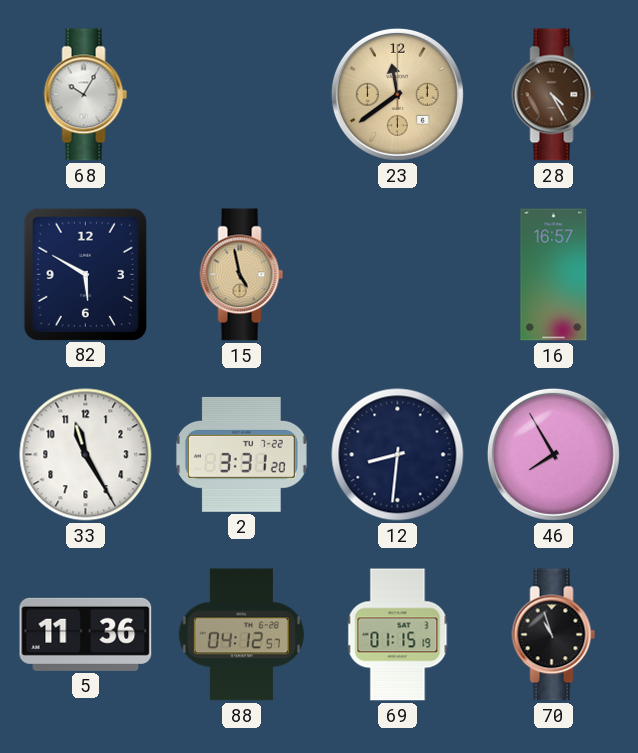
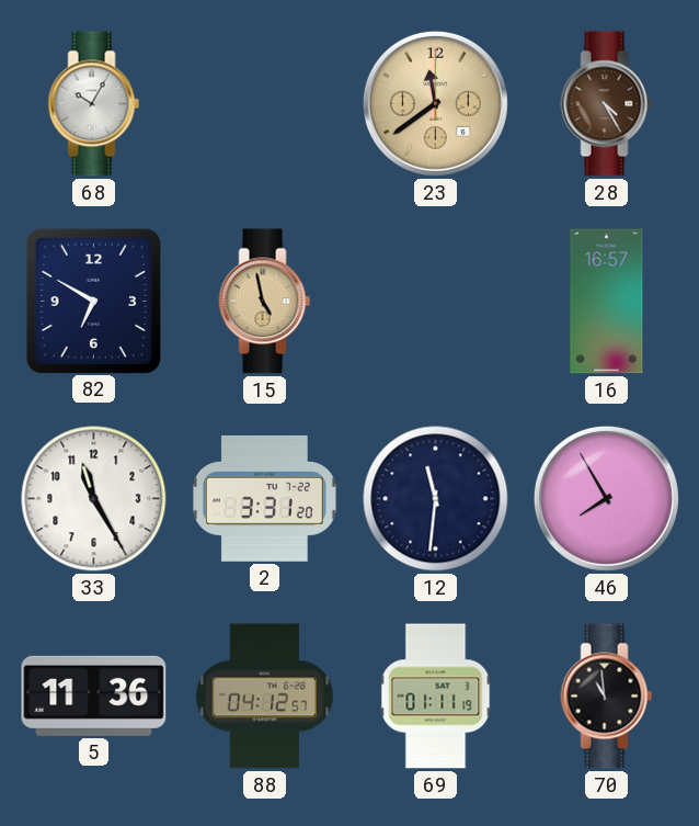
82: 5:50 -> 6:50 (93, 301)
12: 8:31 -> 11:31 (436, 499)
69: 01:15 -> 01:11 (436, 697)
70: 10:57 -> 10:59 (607, 697)
